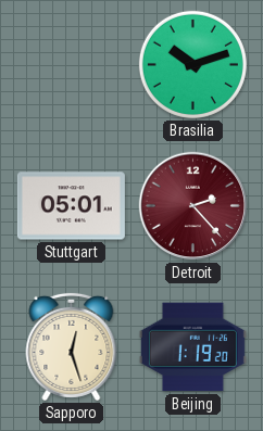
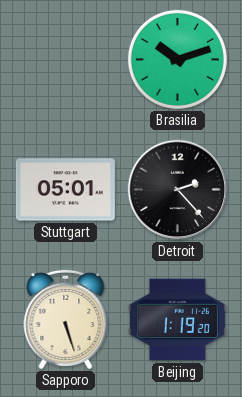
Detroit dial: burgundy -> black (178, 190)
Sapporo: 12:27 -> 5:27 (66, 319)
